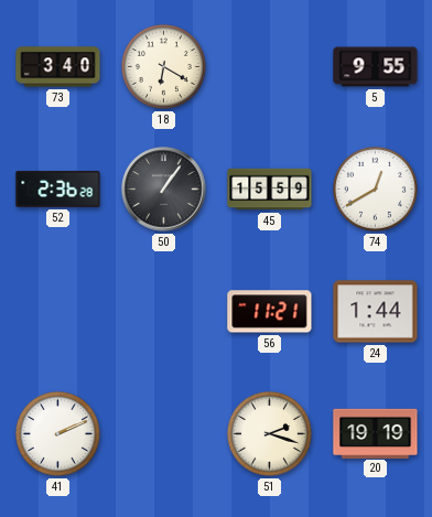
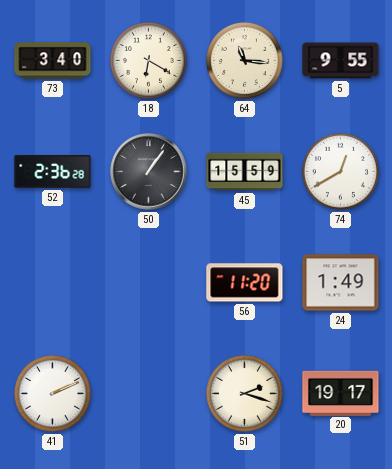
64: none -> 11:16 (244, 60)
56: 11:21 -> 11:20 (245, 283)
24: 1:44 -> 1:49 (341, 283)
20: 19:19 -> 19:17 (341, 393)
